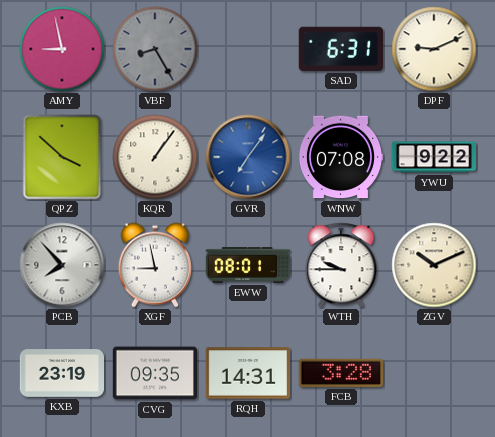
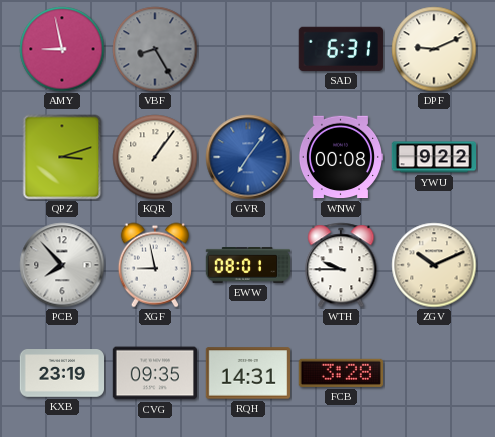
QPZ: 3:52 -> 3:12 (62, 157)
WNW: 07:08 -> 00:08 (340, 157)
